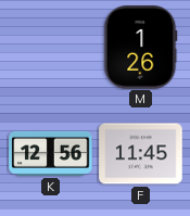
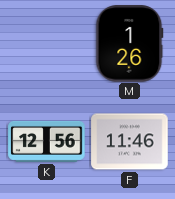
F: 11:45 -> 11:46 (130, 142)
